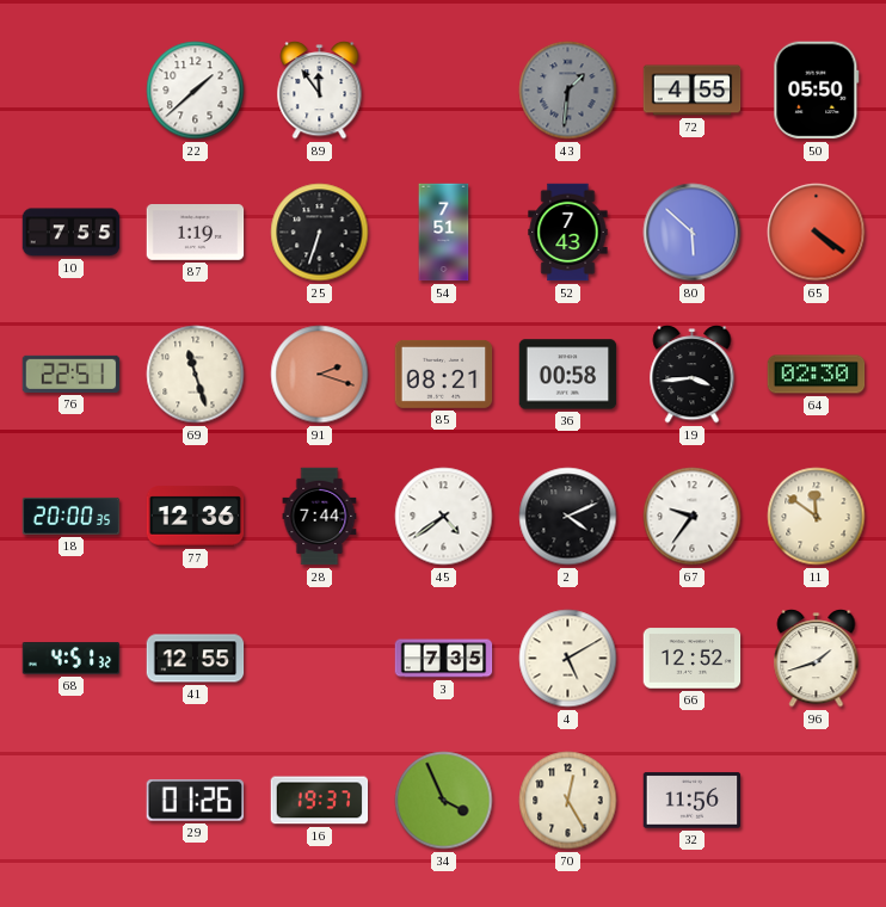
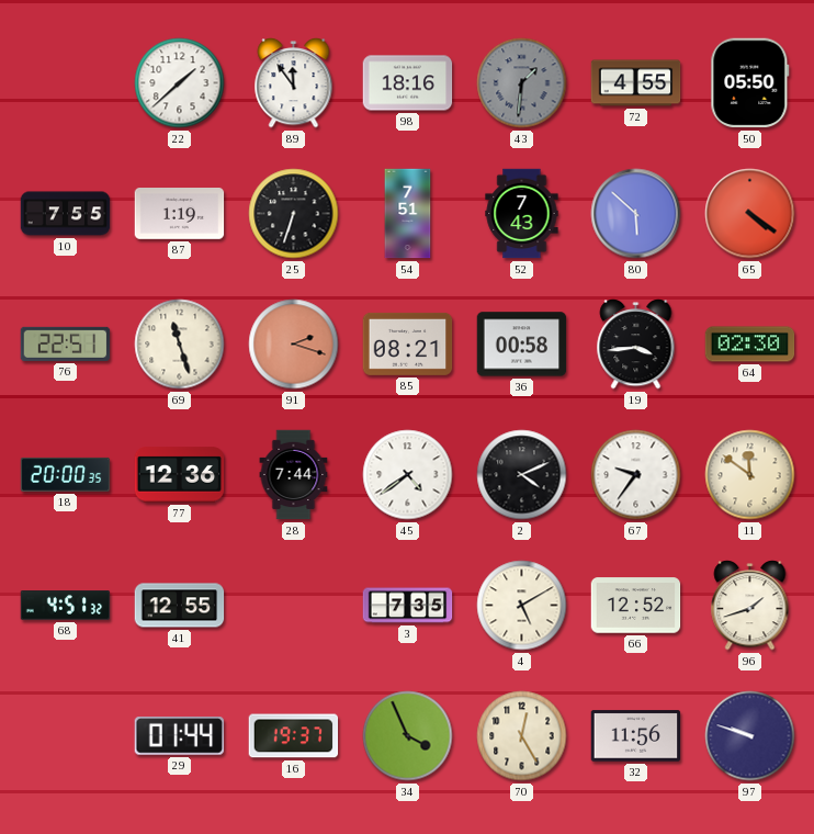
98: none -> 18:16 (408, 83)
29: 01:26 -> 01:44 (180, 736)
97: none -> 9:48 (750, 736)
